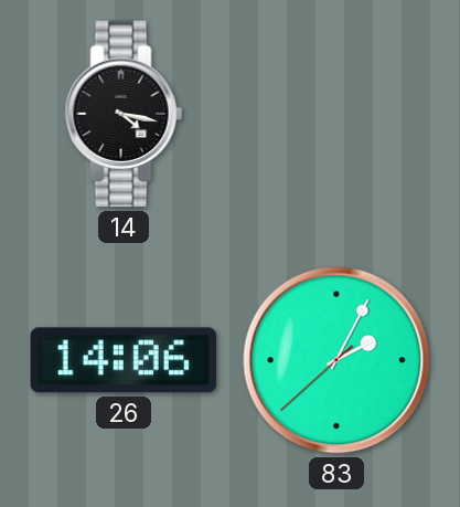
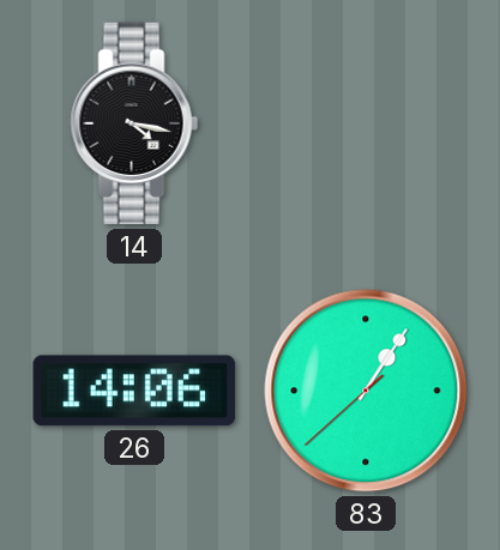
83: 2:04 -> 1:05 (366, 391)
